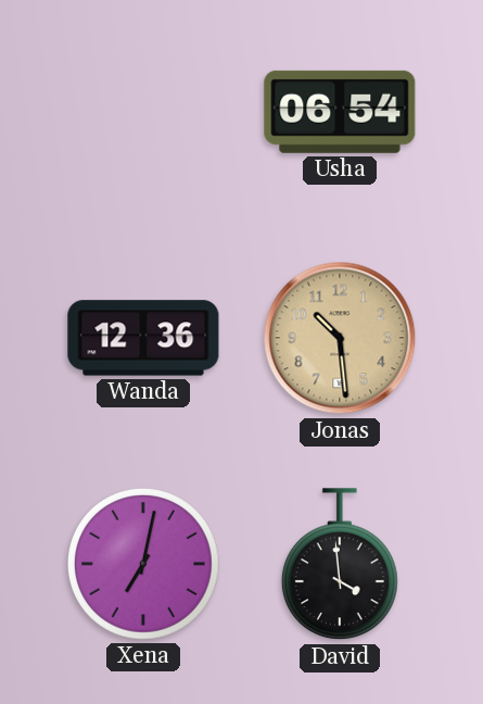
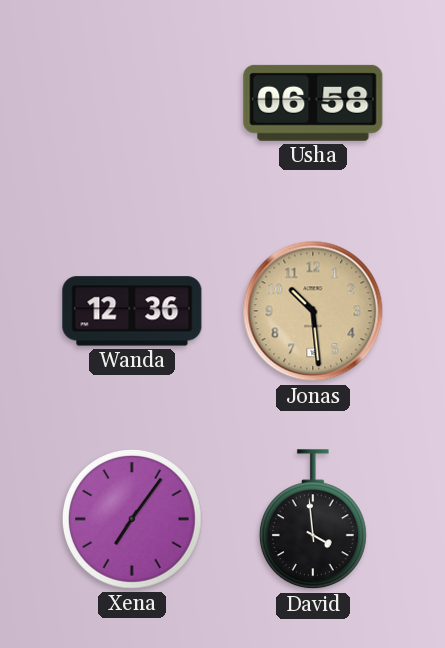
Usha: 06:54 -> 06:58 (313, 103)
Xena: 7:02 -> 7:06 (132, 519)
